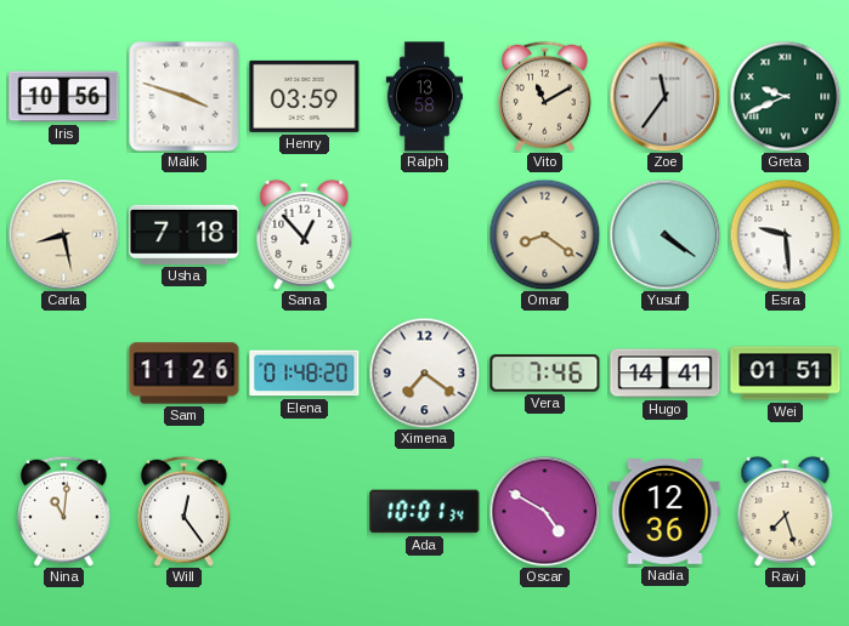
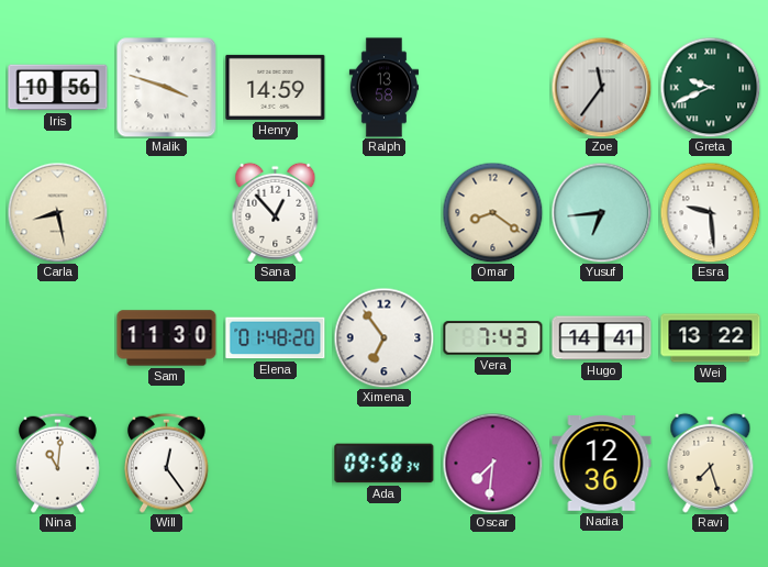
Henry: 03:59 -> 14:59 (276, 87)
Vito: 11:10 -> none (545, 96)
Usha: 7:18 -> none (185, 234)
Yusuf: 4:21 -> 6:44 (601, 212)
Sam: 11:26 -> 11:30 (167, 338)
Ximena: 7:21 -> 6:54 (383, 337)
Vera: 7:46 -> 7:43 (493, 338)
Wei: 01:51 -> 13:22 (711, 338)
Ada: 10:01 -> 09:58 (385, 464)
Oscar: 4:50 -> 7:31 (492, 463)
